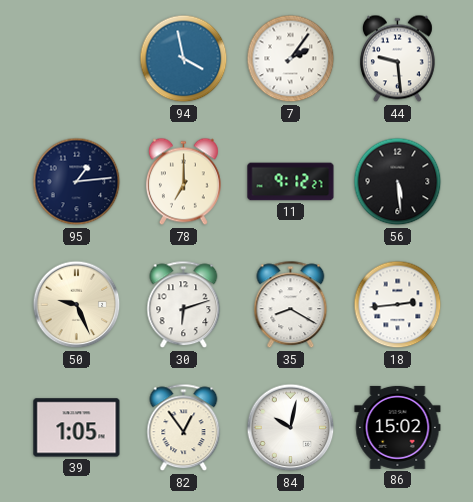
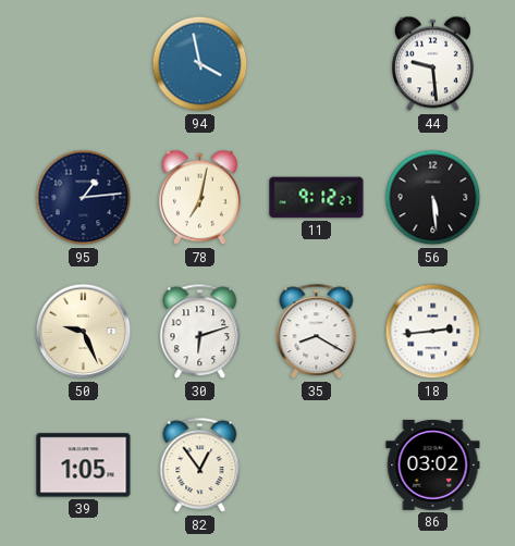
7: 2:06 -> none (291, 59)
78: 7:00 -> 7:02 (199, 198)
84: 10:02 -> none (291, 428)
86: 15:02 -> 03:02 (433, 464)
